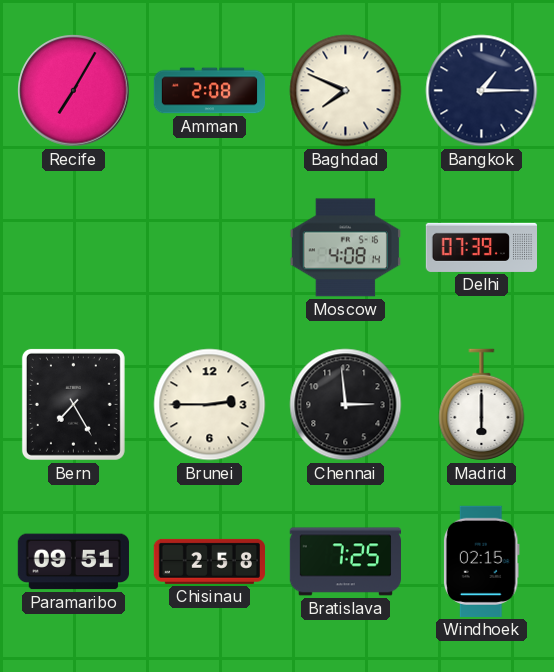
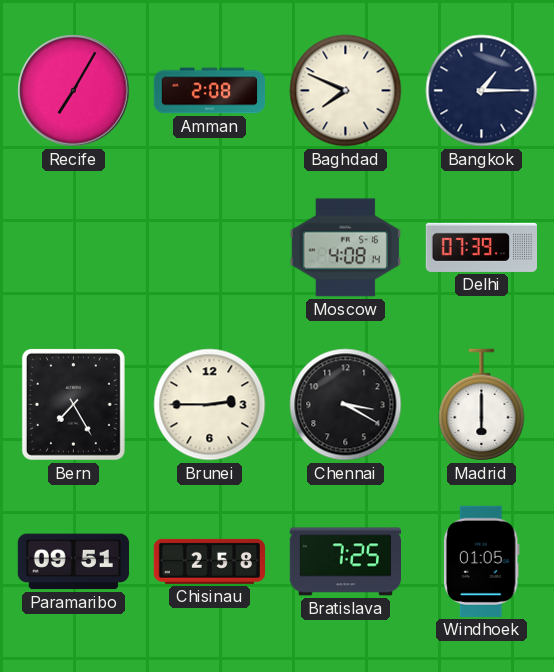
Chennai: 2:59 -> 3:20 (346, 405)
Windhoek: 02:15 -> 01:05 (481, 561)
